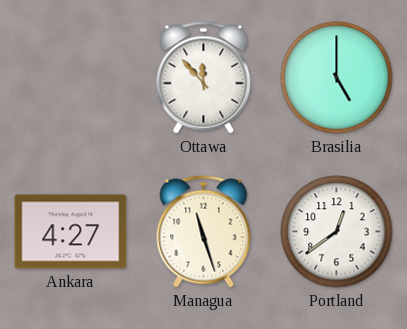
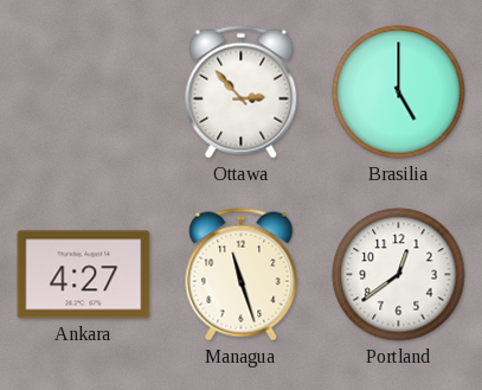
Ottawa: 11:53 -> 2:53 (242, 92)
